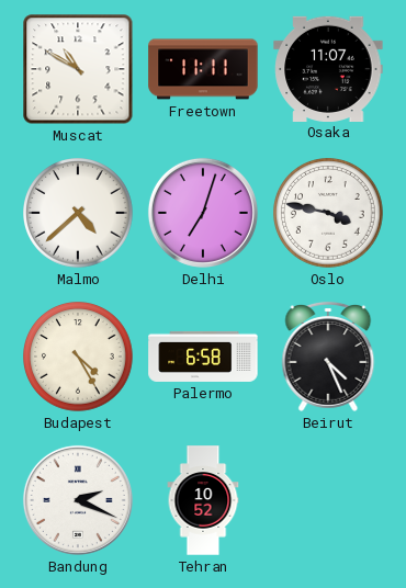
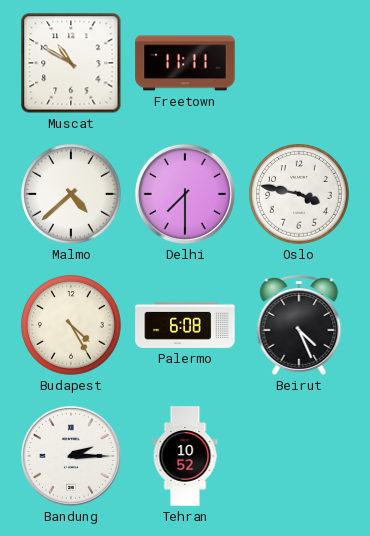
Osaka: 11:07 -> none (328, 68)
Delhi: 7:03 -> 7:30 (185, 194)
Palermo: 6:58 -> 6:08 (185, 325)
Bandung: 2:19 -> 2:15 (71, 456)
